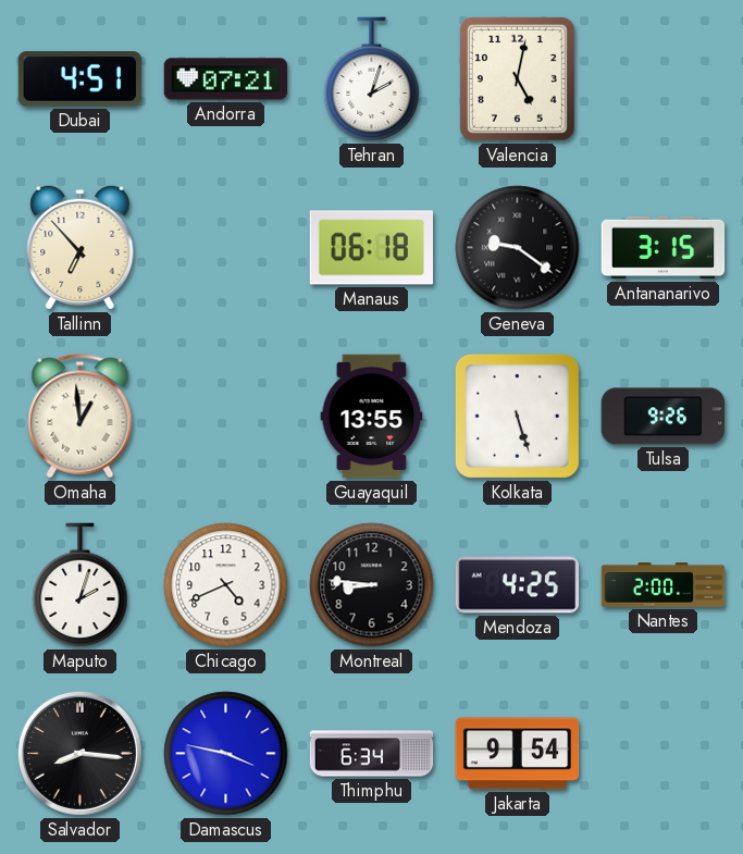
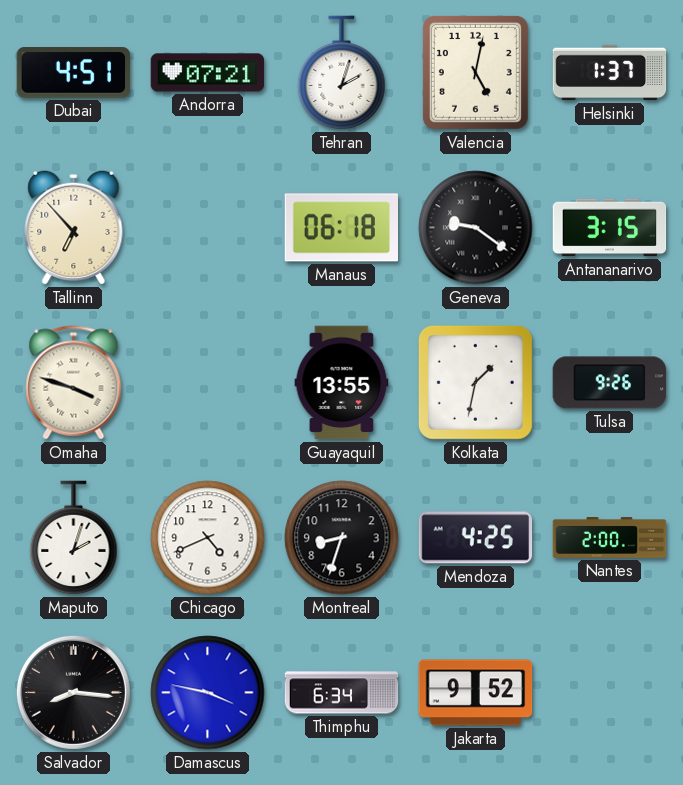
Helsinki: none -> 1:37 (610, 73)
Omaha: 12:59 -> 3:48 (74, 383)
Kolkata: 5:27 -> 1:32 (475, 382)
Montreal: 8:46 -> 8:33 (342, 538)
Jakarta: 9:54 -> 9:52 (476, 693)
